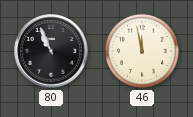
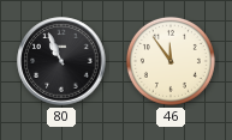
46: 11:58 -> 11:54 (171, 61)
